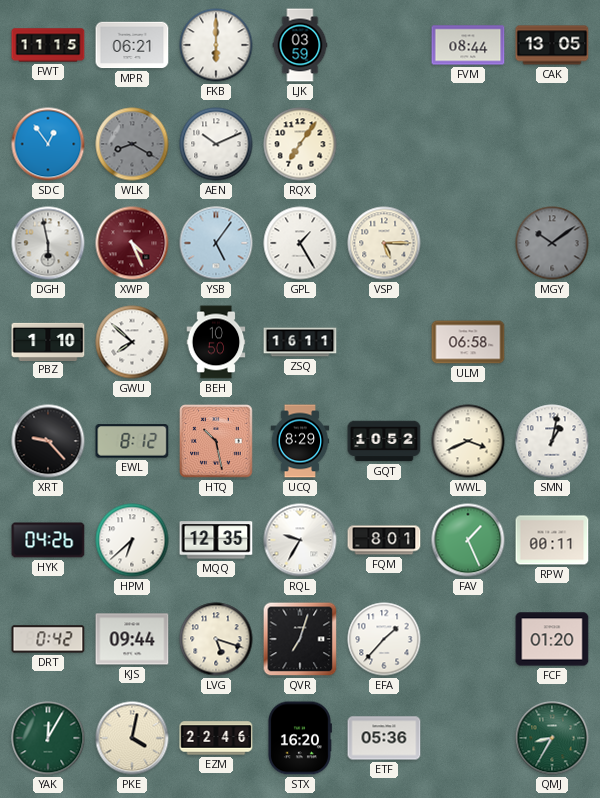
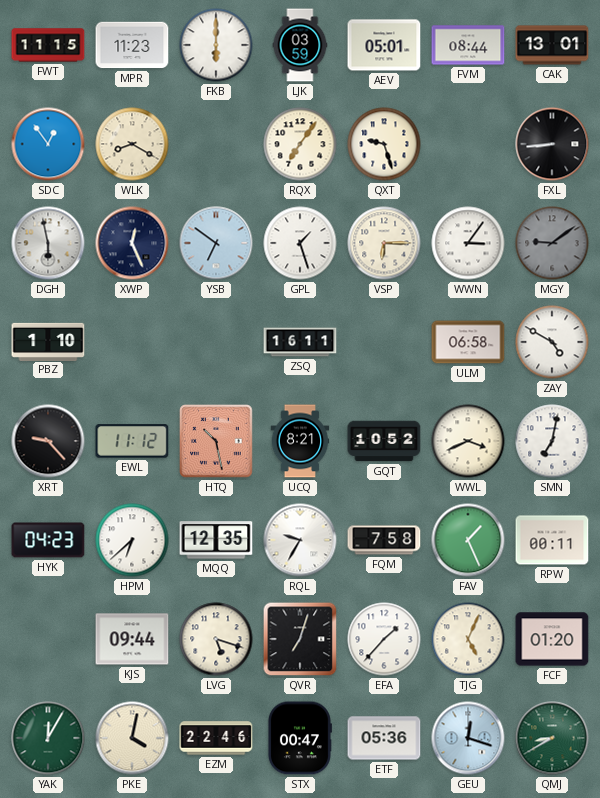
MPR: 06:21 -> 11:23 (132, 45)
AEV: none -> 05:01 (384, 45)
CAK: 13:05 -> 13:01 (552, 45)
WLK dial: grey -> cream (132, 144)
AEN: 10:11 -> none (216, 144)
QXT: none -> 9:27 (384, 144)
FXL: none -> 8:44 (552, 144)
XWP: 4:26 -> 12:26 (132, 243)
XWP dial: burgundy -> navy (132, 243)
YSB: 5:06 -> 6:51 (216, 243)
GPL: 1:25 -> 1:27 (300, 243)
VSP: 5:15 -> 6:15 (384, 243)
WWN: none -> 3:06 (468, 243)
MGY: 10:09 -> 9:09 (552, 243)
GWU: 7:52 -> none (132, 342)
BEH: 10:50 -> none (216, 342)
ZAY: none -> 4:50 (552, 342)
EWL: 8:12 -> 11:12 (132, 441)
UCQ: 8:29 -> 8:21 (300, 441)
SMN: 1:02 -> 7:02 (552, 441)
HYK: 04:26 -> 04:23 (48, 540)
FQM: 8:01 -> 7:58 (384, 540)
DRT: 0:42 -> none (48, 639)
TJG: none -> 5:04 (468, 639)
STX: 16:20 -> 00:47 (299, 738)
GEU: none -> 12:18 (468, 738)
QMJ: 8:35 -> 8:40 (552, 738)
